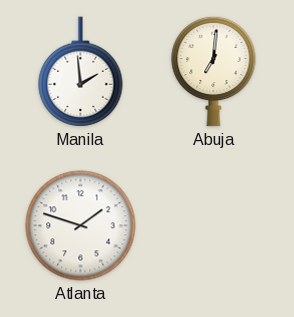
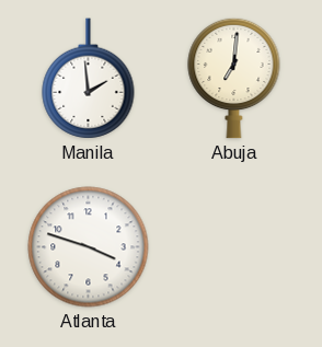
Atlanta: 1:48 -> 3:48 (89, 247)
